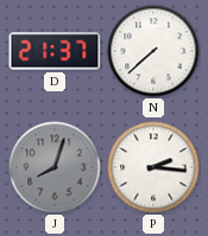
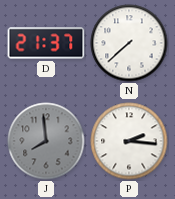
J: 8:03 -> 7:59 (46, 141)
